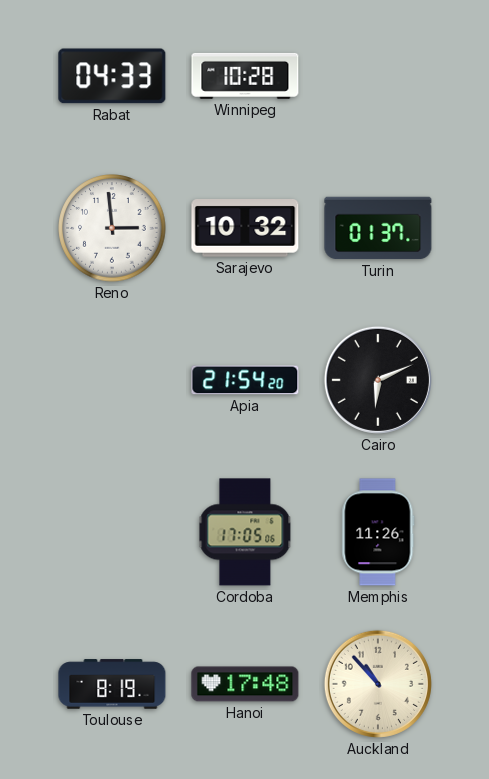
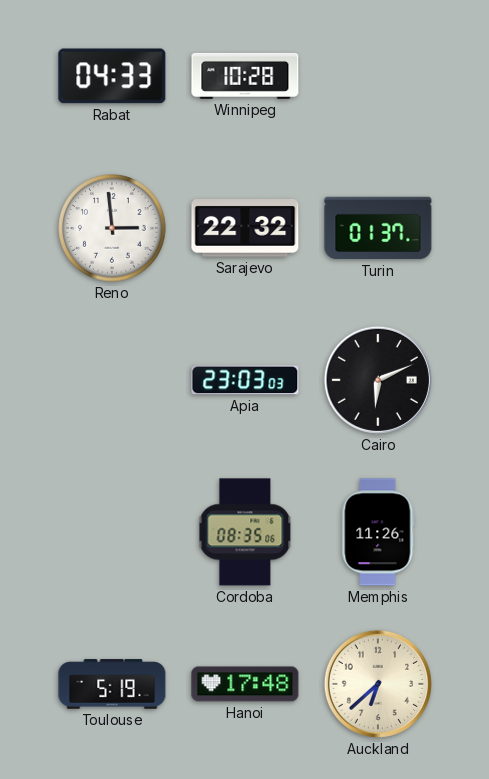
Sarajevo: 10:32 -> 22:32 (245, 228)
Apia: 21:54 -> 23:03 (245, 380)
Cordoba: 17:05 -> 08:35 (245, 532)
Toulouse: 8:19 -> 5:19 (112, 684)
Auckland: 10:53 -> 6:38 (378, 684)
